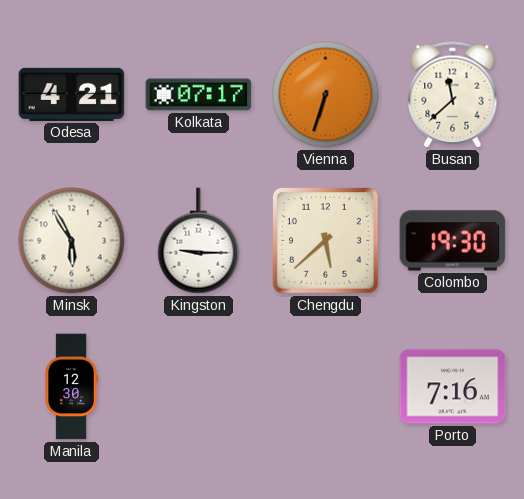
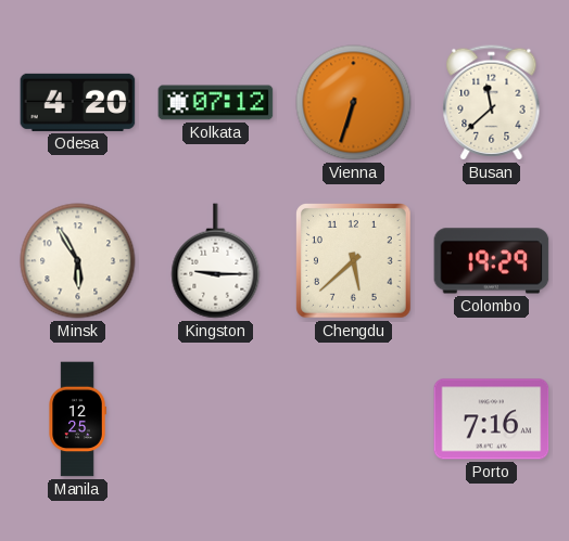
Odesa: 4:21 -> 4:20 (78, 102)
Kolkata: 07:17 -> 07:12 (216, 103)
Colombo: 19:30 -> 19:29 (492, 261)
Manila: 12:30 -> 12:25 (77, 420)
